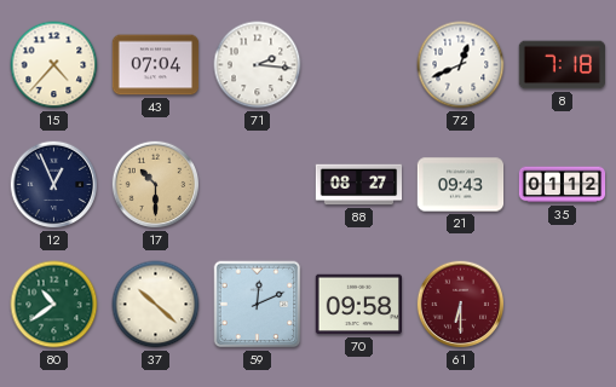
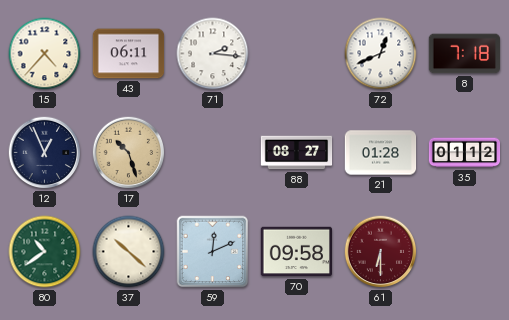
43: 07:04 -> 06:11 (129, 54)
17: 10:30 -> 10:27 (129, 153)
21: 09:43 -> 01:28 (381, 153)
